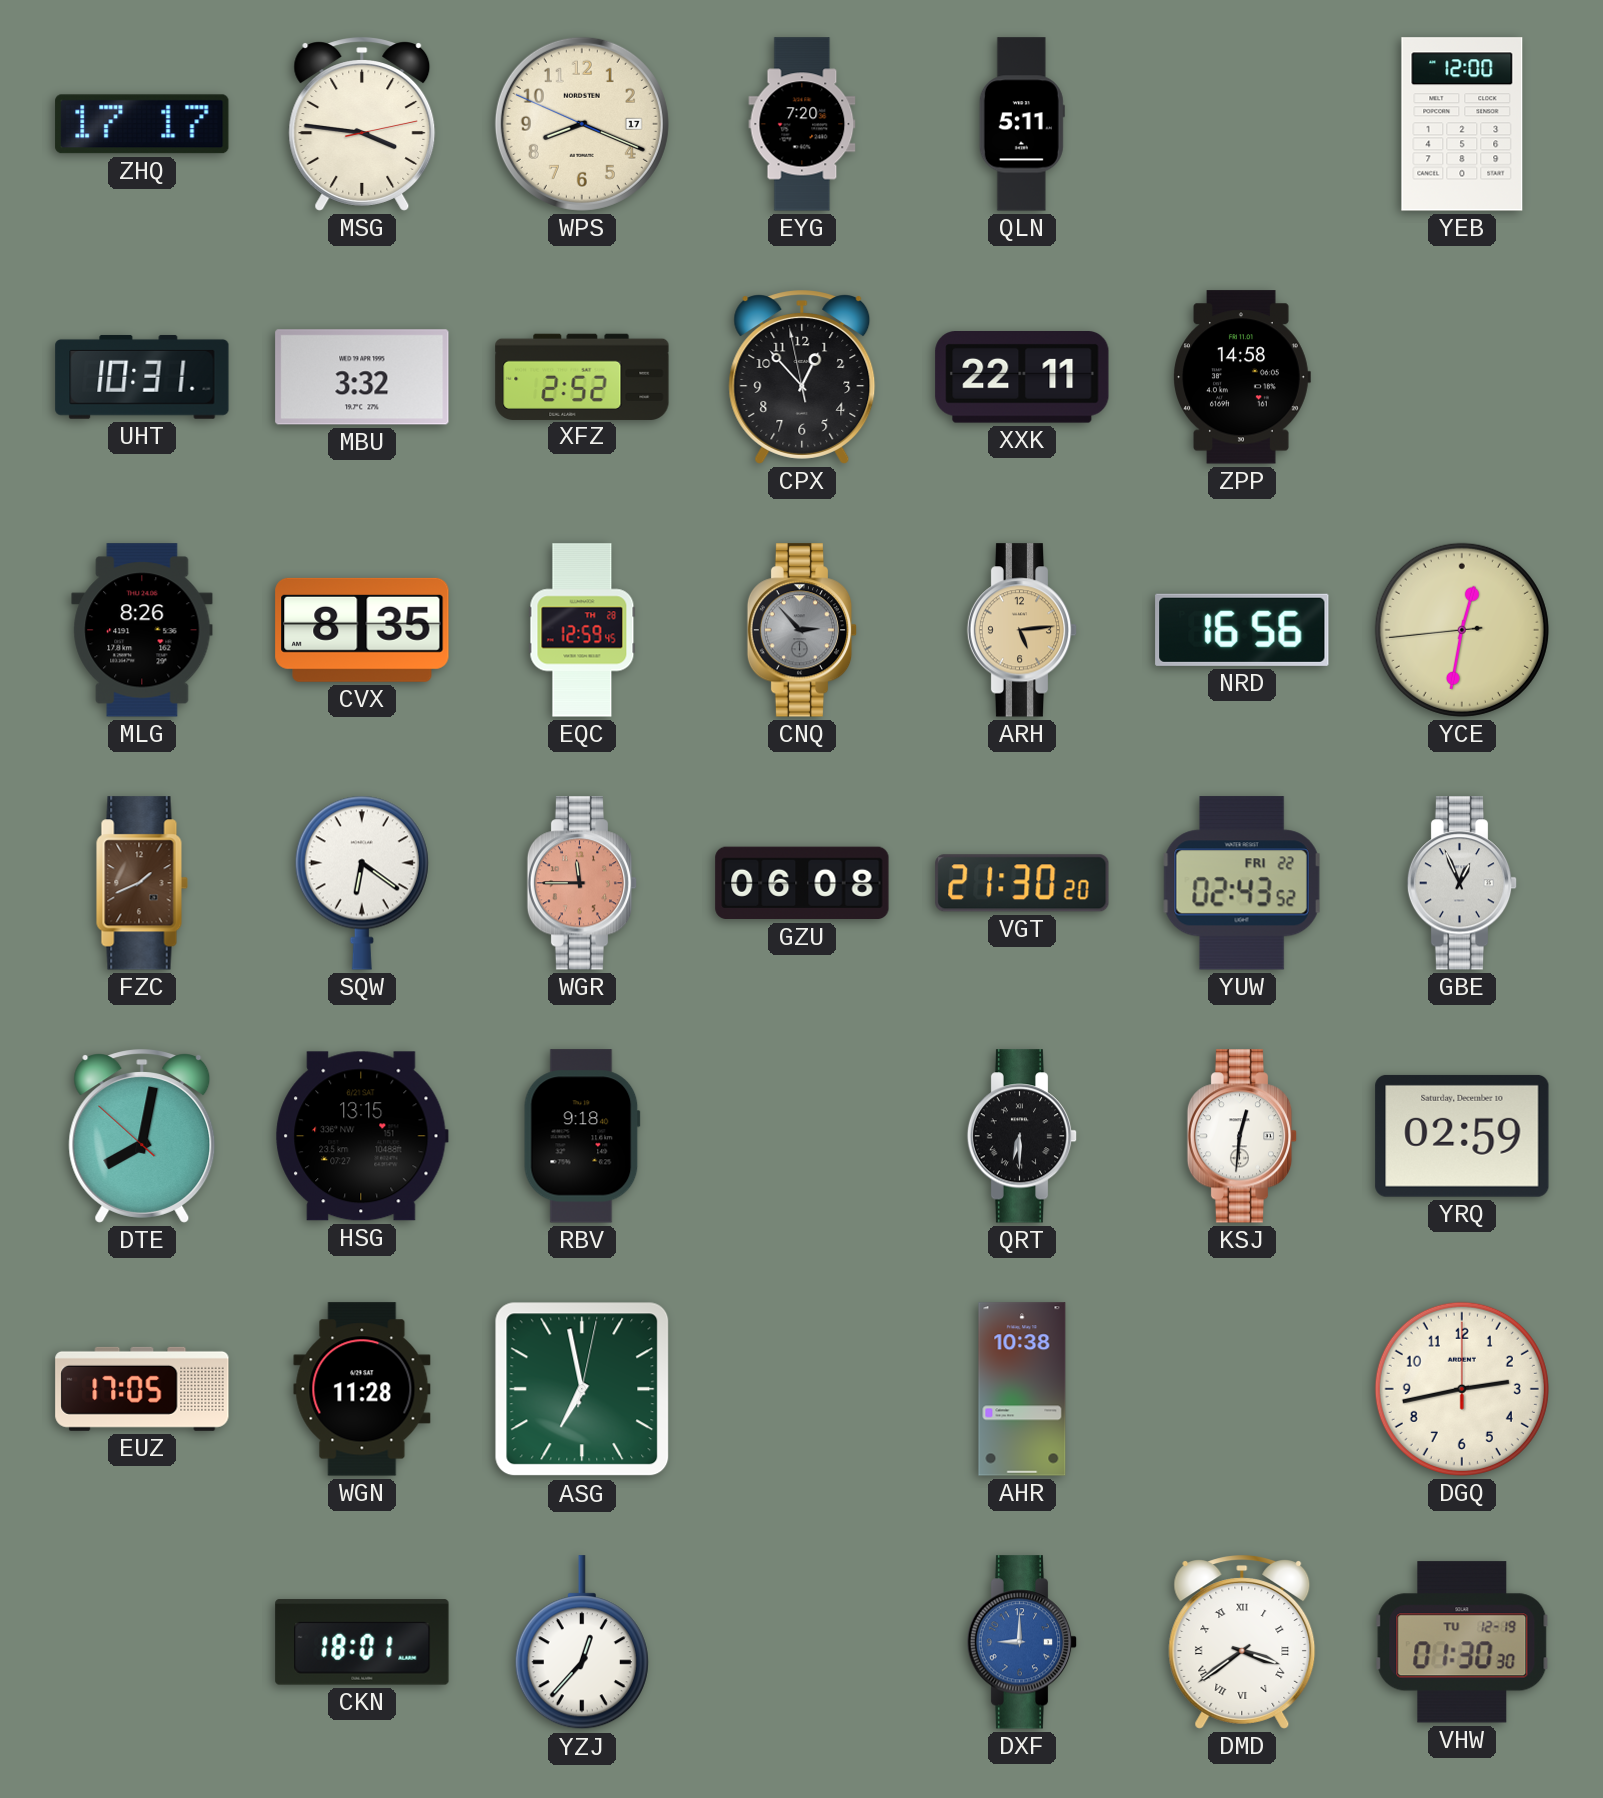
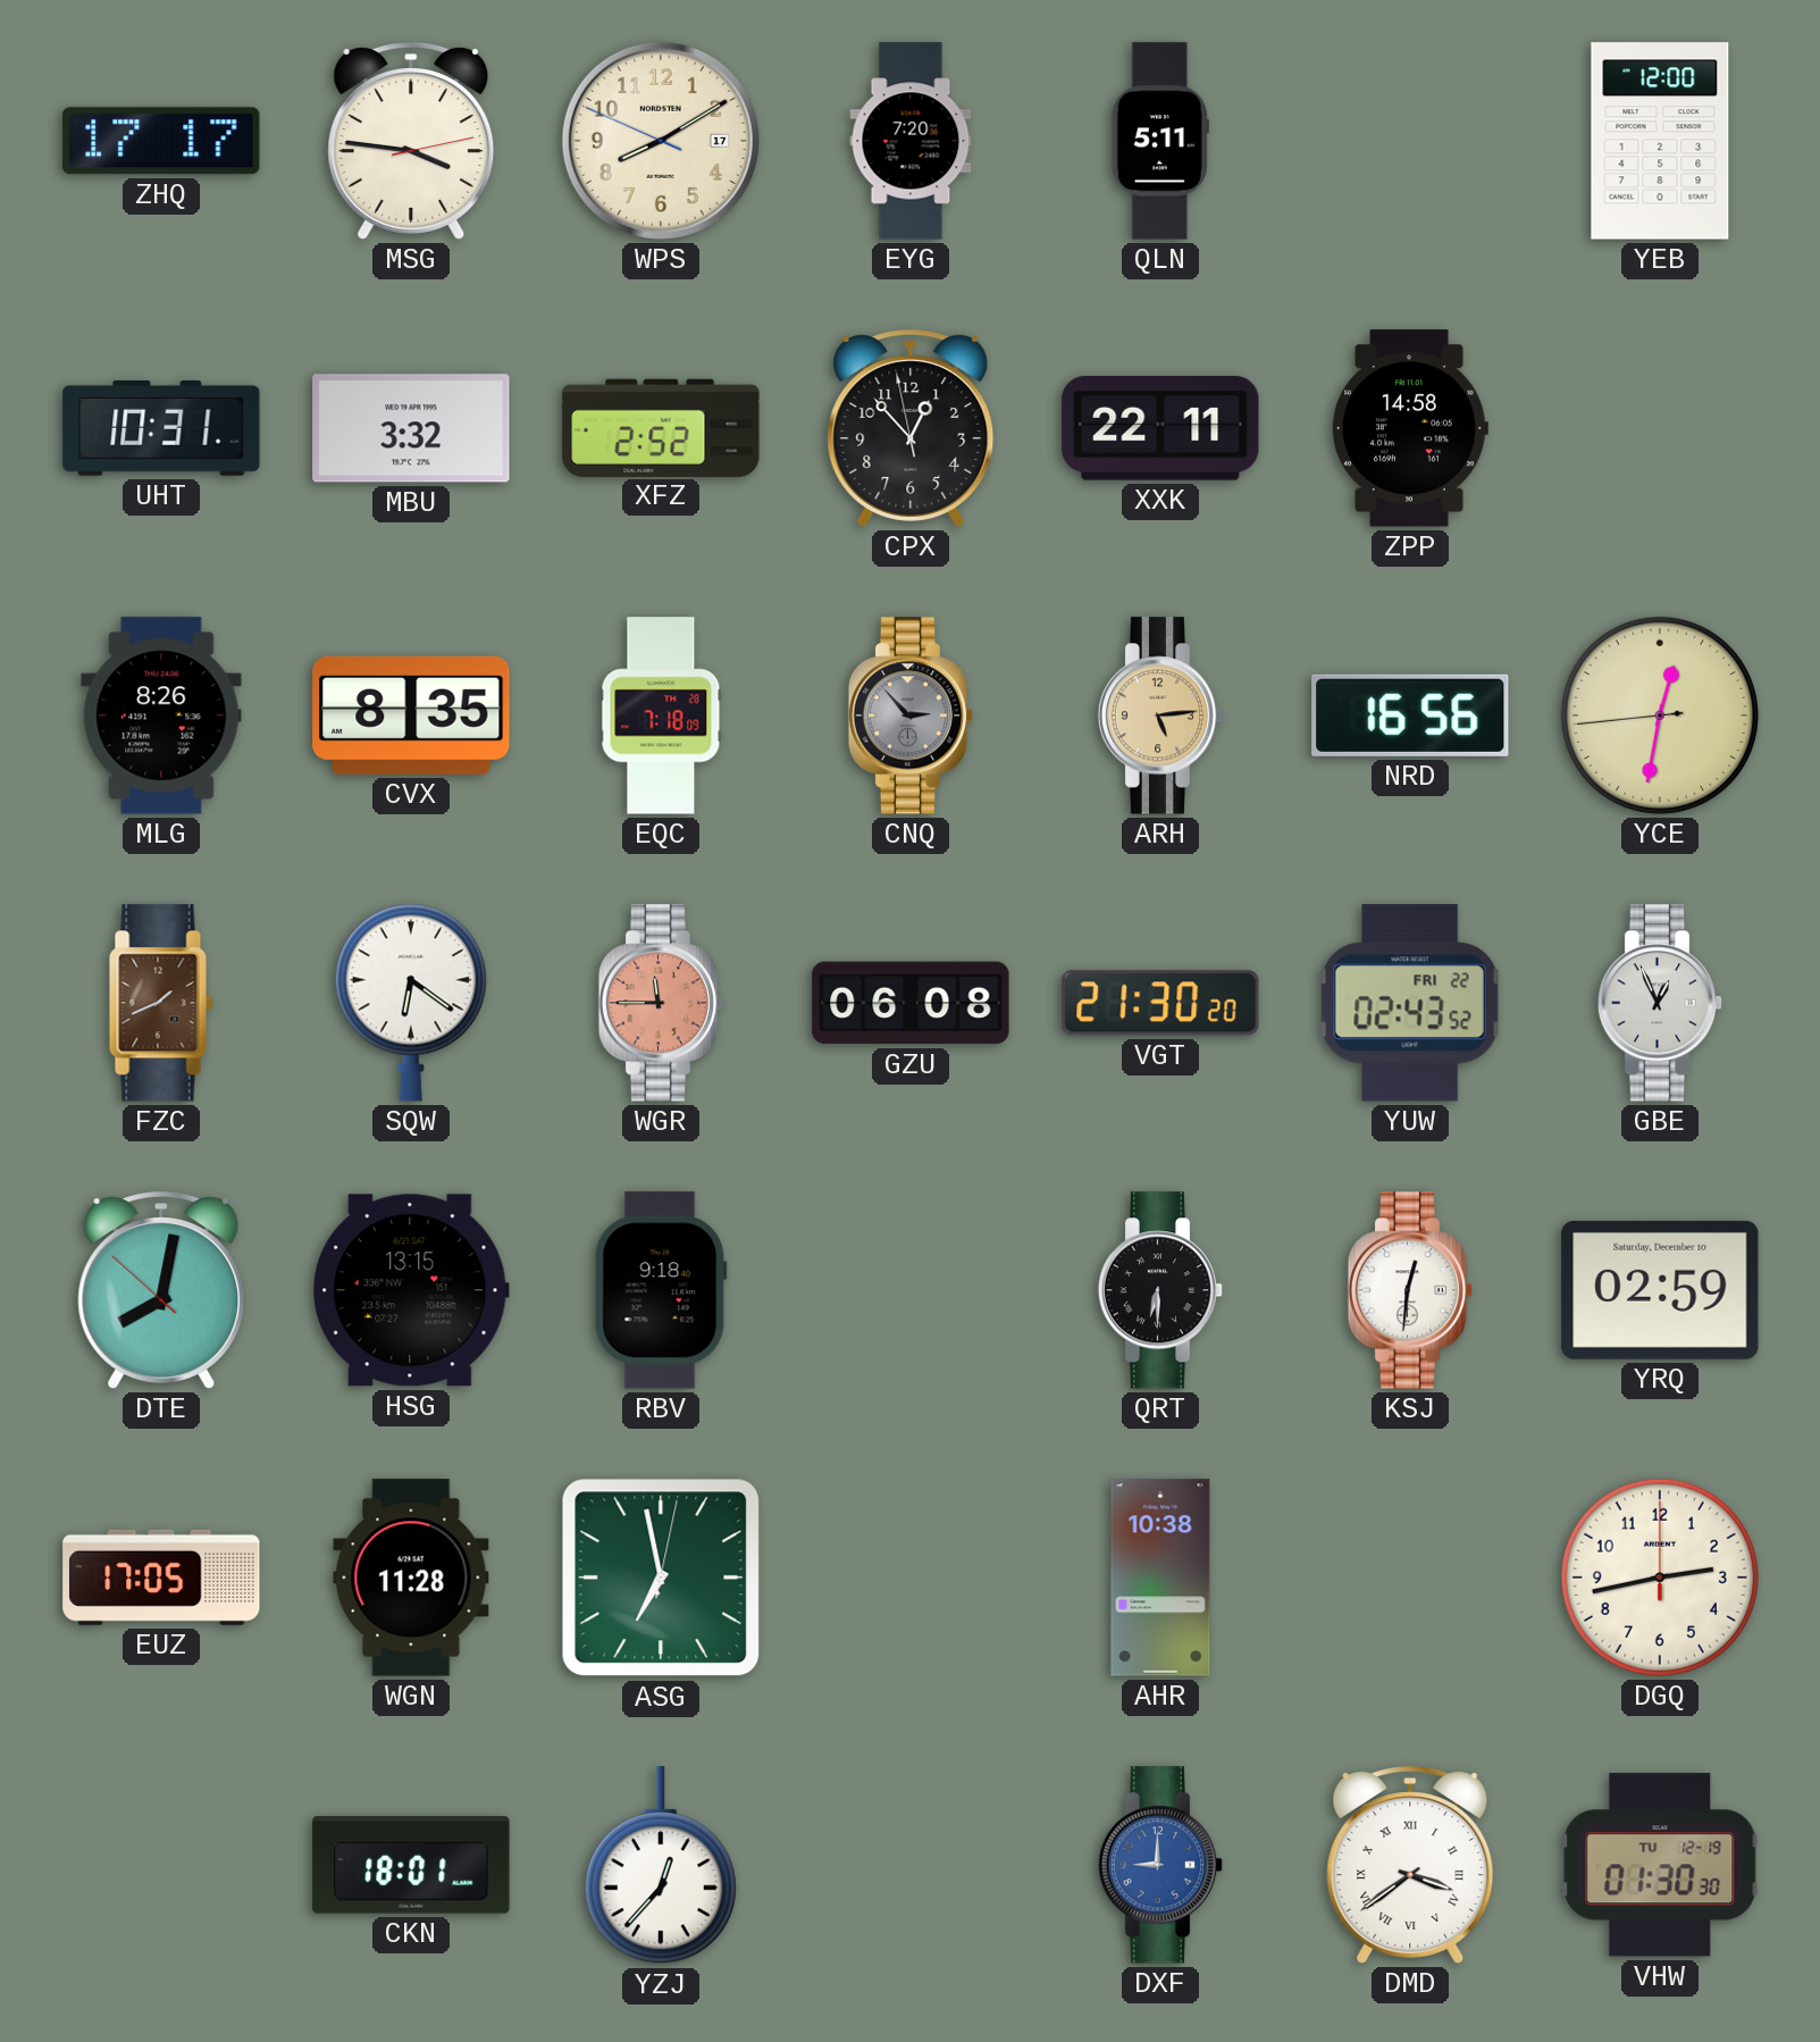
WPS: 8:18 -> 8:09 (661, 141)
EQC: 12:59 -> 7:18 (661, 715)
